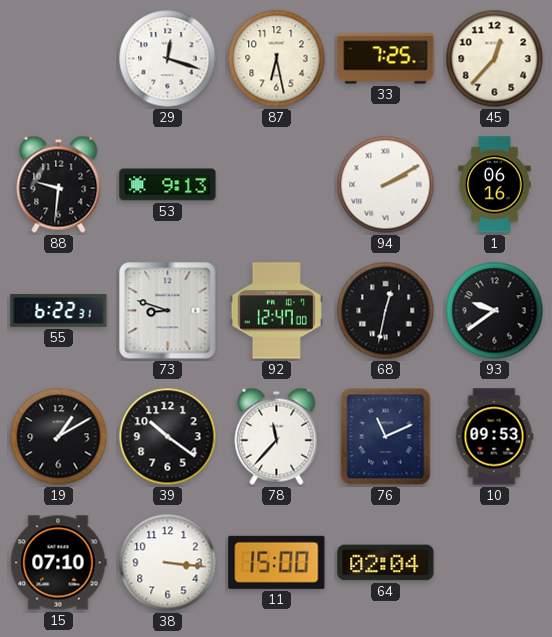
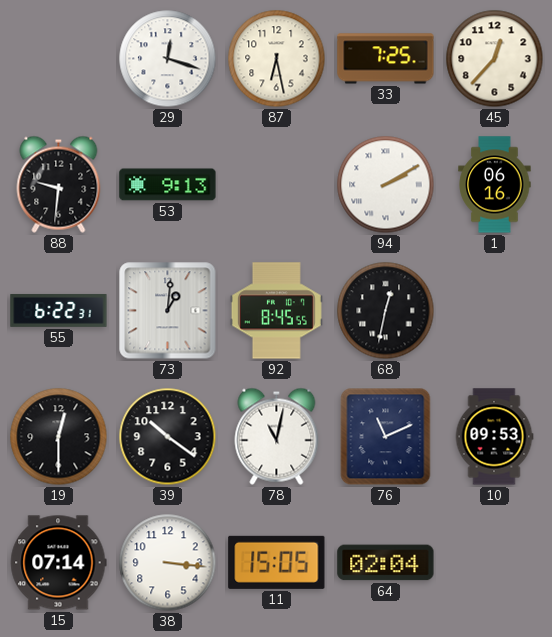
73: 8:48 -> 1:01 (168, 311)
92: 12:47 -> 8:45 (276, 311)
93: 9:39 -> none (495, 311)
19: 1:10 -> 12:30 (59, 437)
78: 11:37 -> 11:02 (277, 436)
15: 07:10 -> 07:14 (58, 563)
11: 15:00 -> 15:05 (277, 562)
